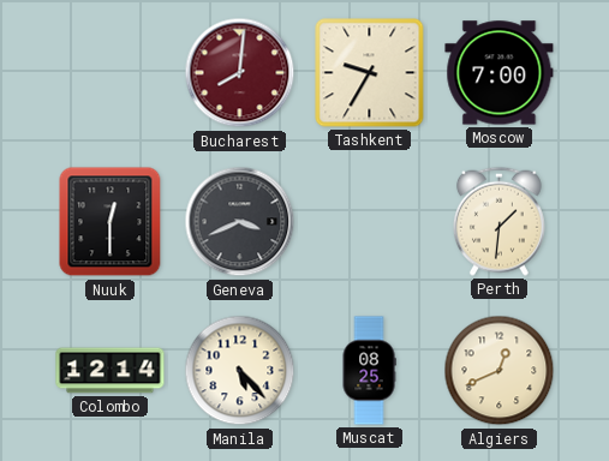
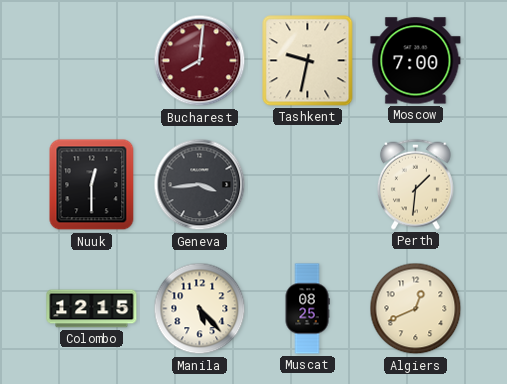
Tashkent: 9:35 -> 9:32 (308, 61)
Geneva: 3:41 -> 3:44 (200, 185)
Colombo: 12:14 -> 12:15 (92, 309)
